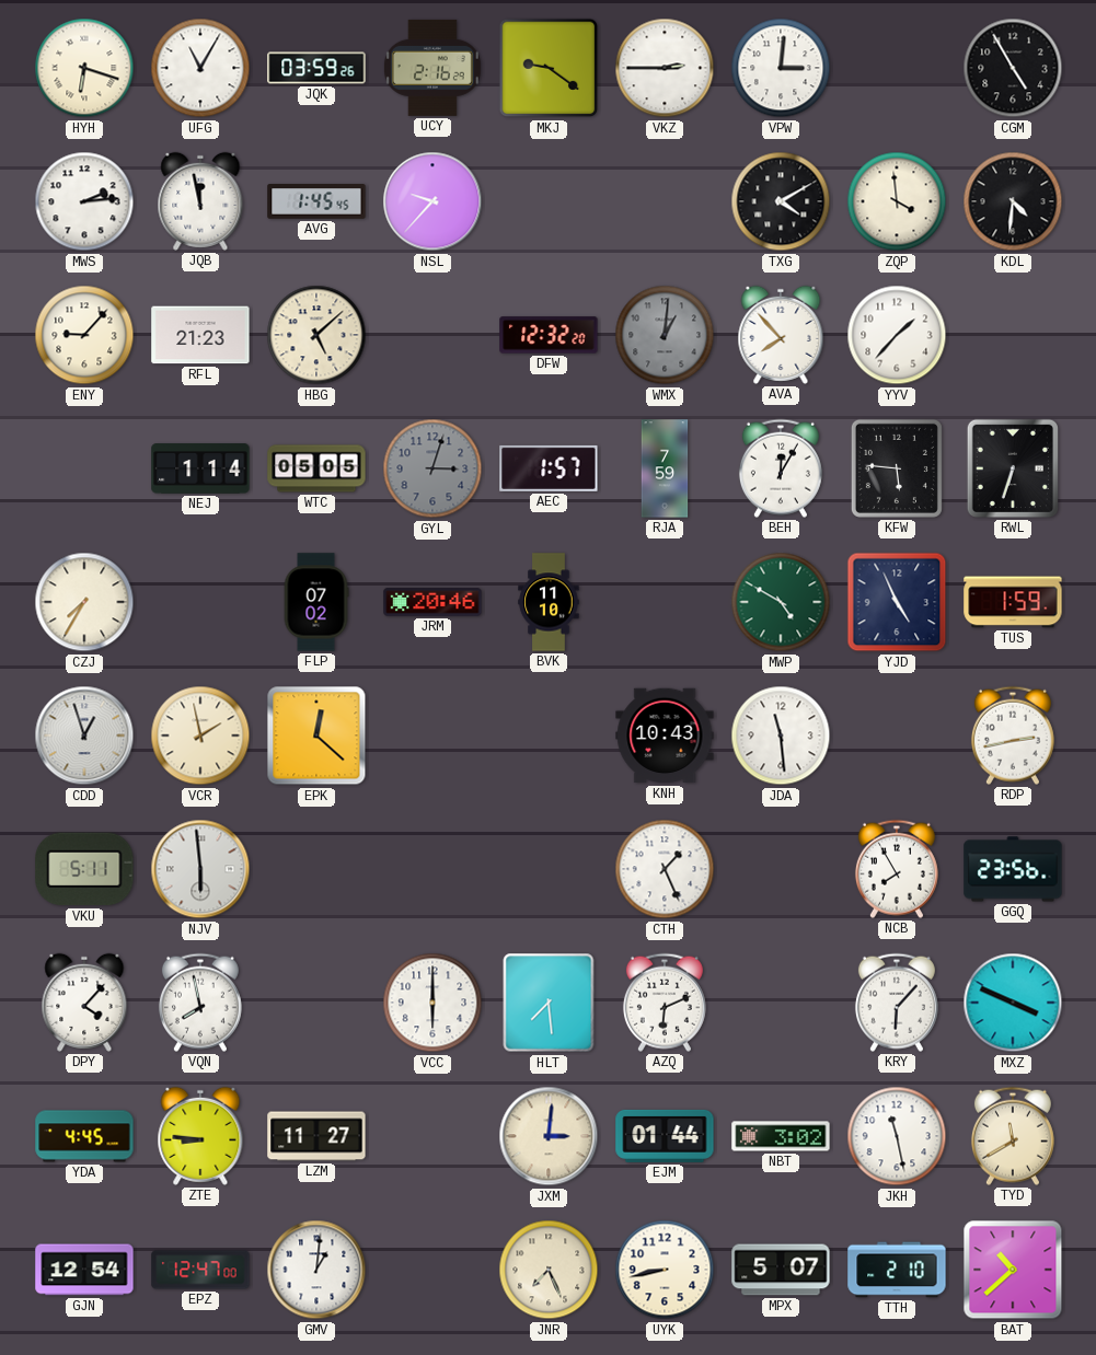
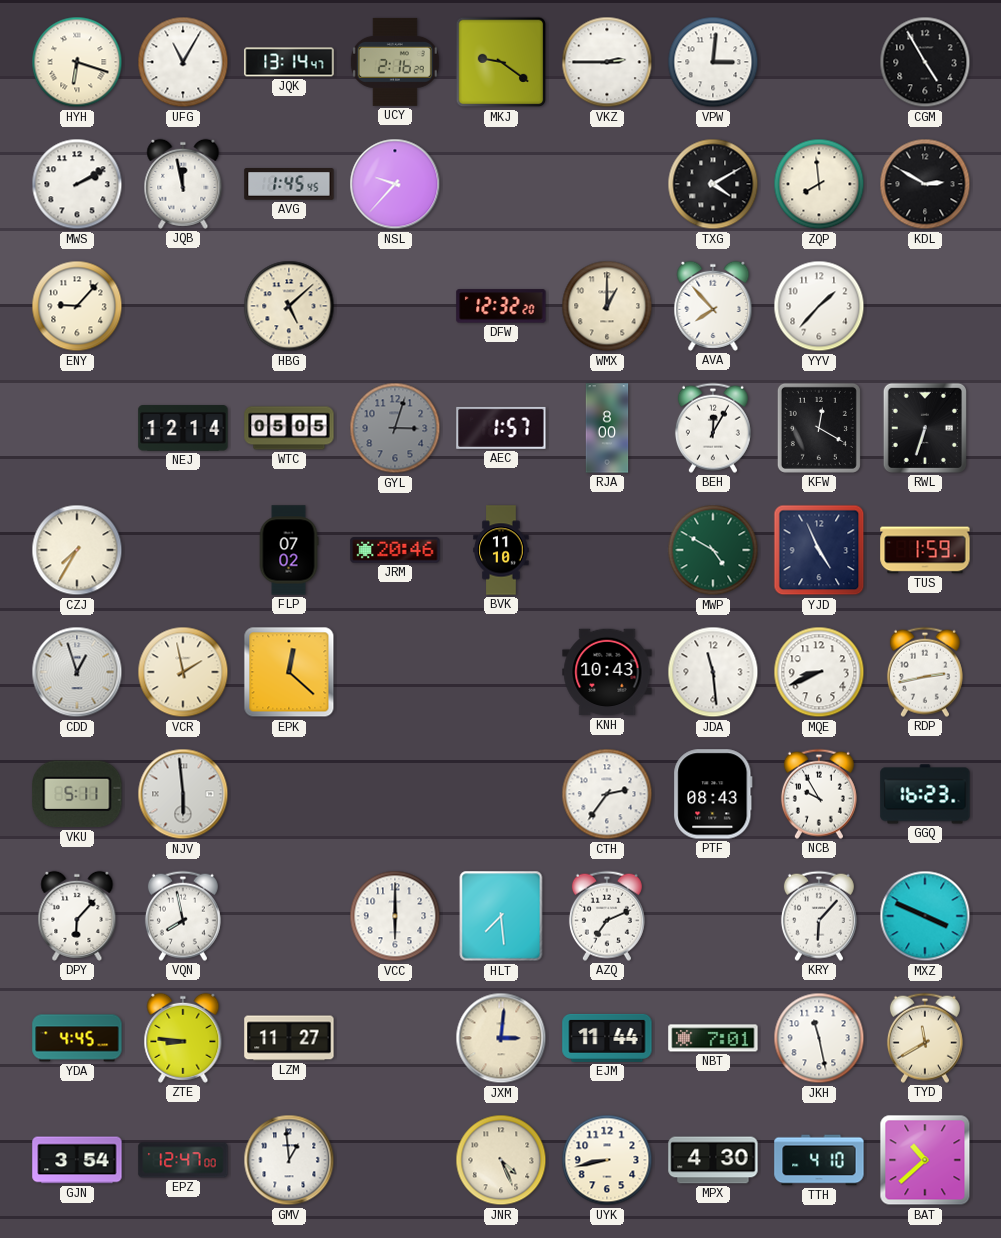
JQK: 03:59 -> 13:14 (289, 62)
MWS: 2:14 -> 2:10 (77, 184)
ZQP: 3:59 -> 7:59 (819, 184)
KDL: 4:31 -> 2:50 (925, 184)
RFL: 21:23 -> none (200, 335)
WMX: 1:01 -> 1:00 (607, 306)
WMX dial: grey -> cream (607, 306)
NEJ: 1:14 -> 12:14 (183, 428)
RJA: 7:59 -> 8:00 (607, 428)
KFW: 5:46 -> 12:20 (819, 428)
MQE: none -> 8:41 (819, 672)
CTH: 1:26 -> 2:36 (607, 794)
PTF: none -> 08:43 (713, 794)
NCB: 7:55 -> 9:55 (819, 794)
GGQ: 23:56 -> 16:23 (925, 794)
DPY: 4:07 -> 6:07 (77, 916)
AZQ: 6:11 -> 7:11 (607, 916)
EJM: 01:44 -> 11:44 (607, 1038)
NBT: 3:02 -> 7:01 (713, 1038)
GJN: 12:54 -> 3:54 (77, 1160)
GMV: 1:01 -> 12:59 (289, 1160)
JNR: 7:26 -> 4:26 (501, 1160)
MPX: 5:07 -> 4:30 (713, 1160)
TTH: 2:10 -> 4:10 (819, 1160)
